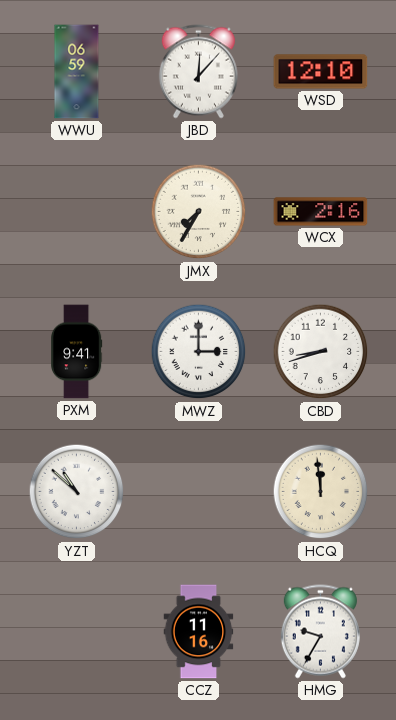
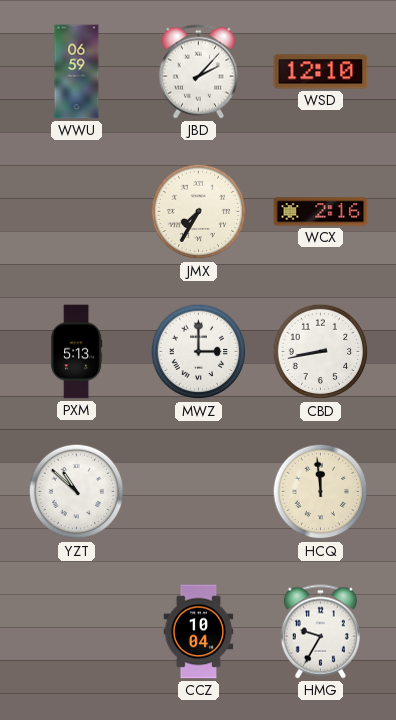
JBD: 12:07 -> 2:07 (198, 72)
PXM: 9:41 -> 5:13 (77, 352)
CBD: 8:42 -> 8:43 (321, 352)
CCZ: 11:16 -> 10:04 (199, 632)
